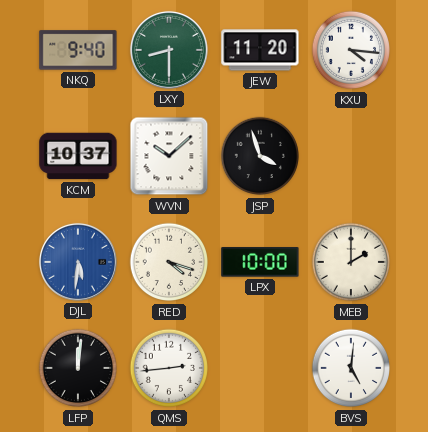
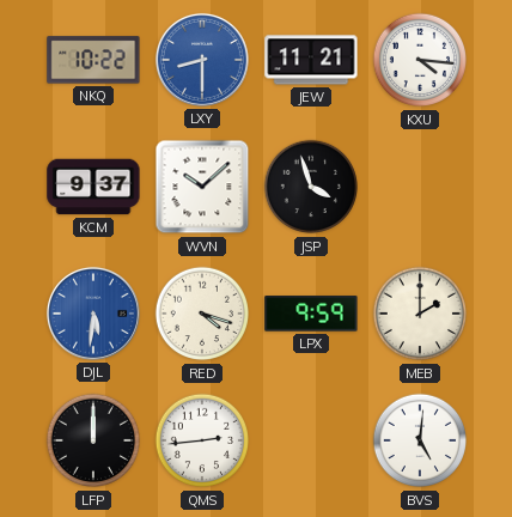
NKQ: 9:40 -> 10:22 (93, 60)
LXY dial: green -> blue (202, 60)
JEW: 11:20 -> 11:21 (311, 60)
KCM: 10:37 -> 9:37 (93, 187)
LPX: 10:00 -> 9:59 (311, 314)
LFP: 12:01 -> 12:00 (92, 440)
